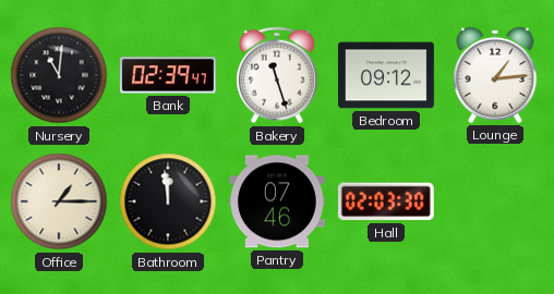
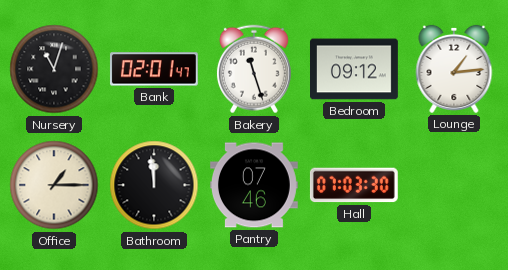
Nursery: 11:01 -> 11:03 (54, 69)
Bank: 02:39 -> 02:01 (154, 69)
Hall: 02:03 -> 07:03 (354, 185)
